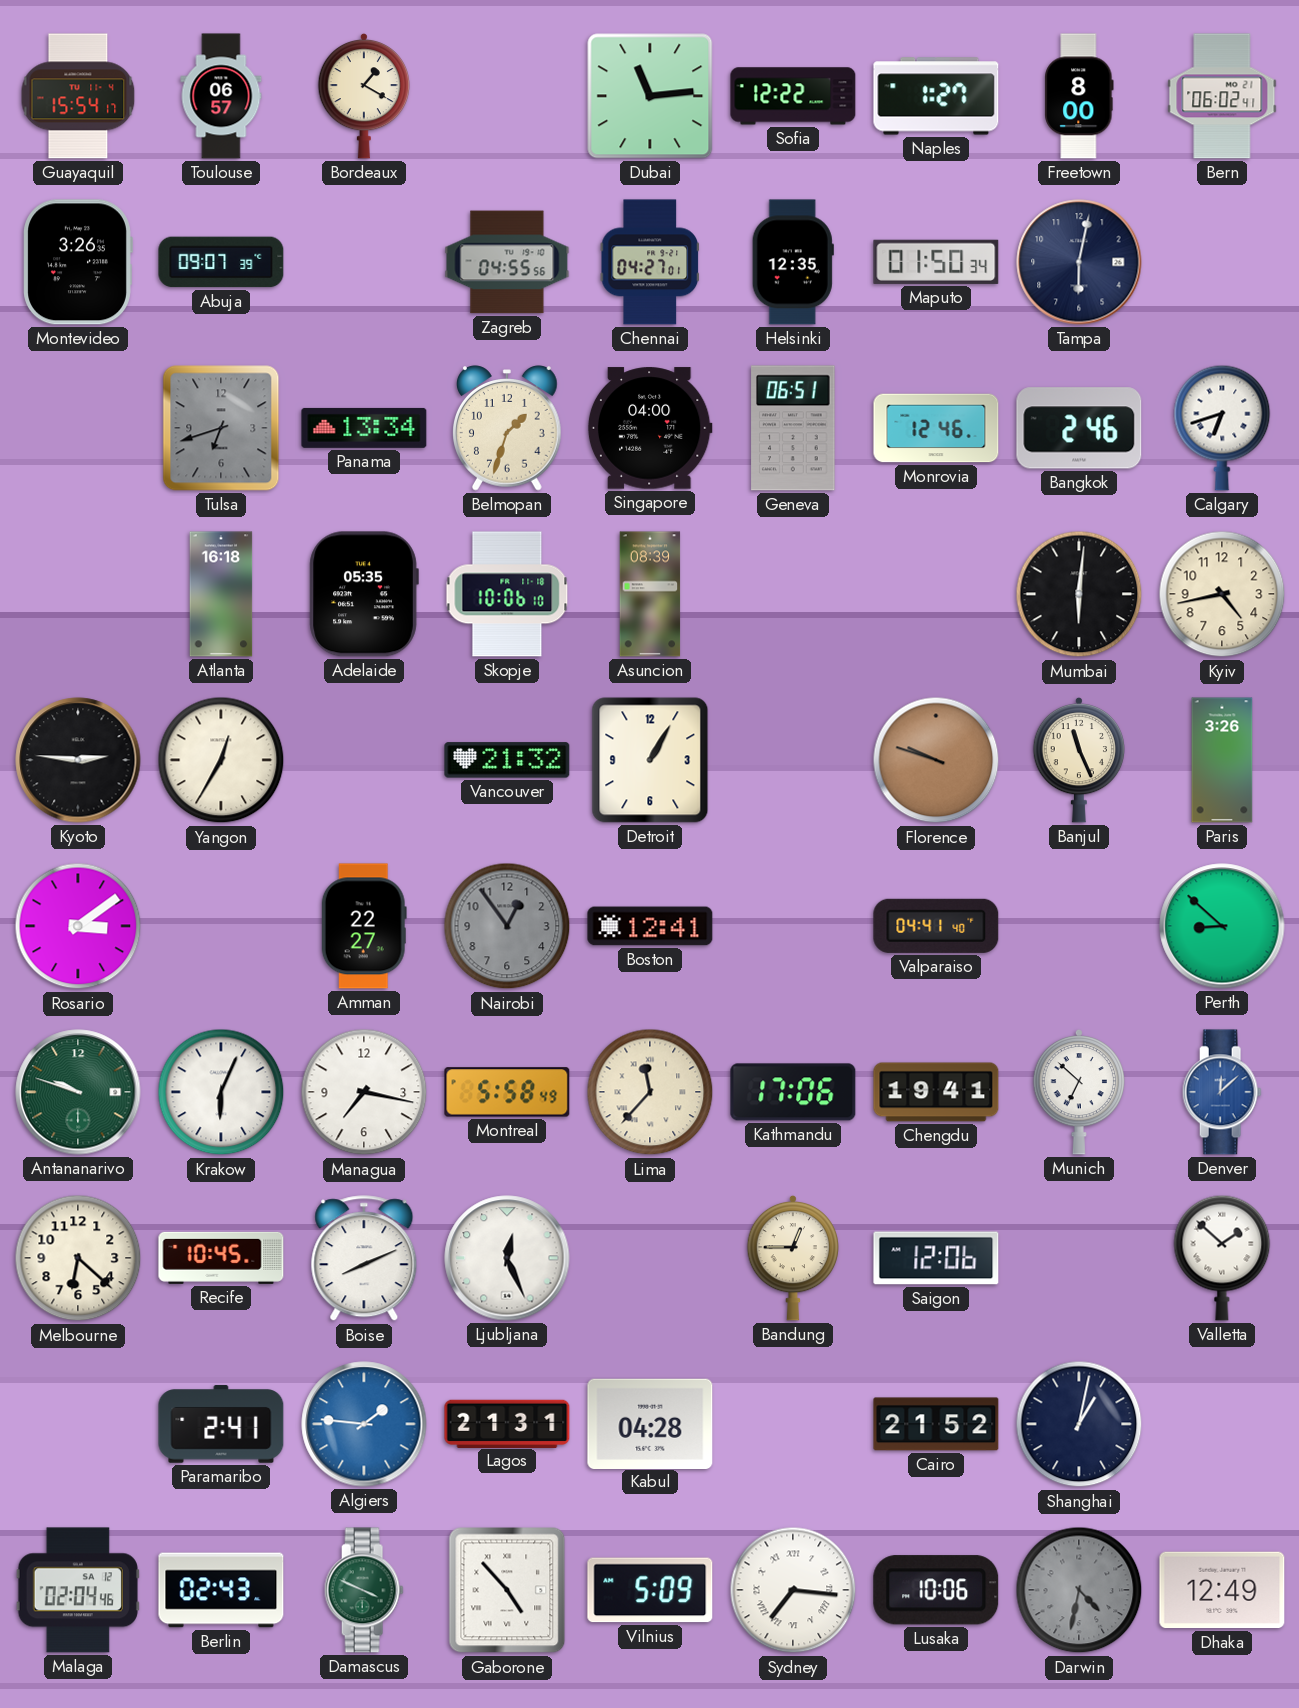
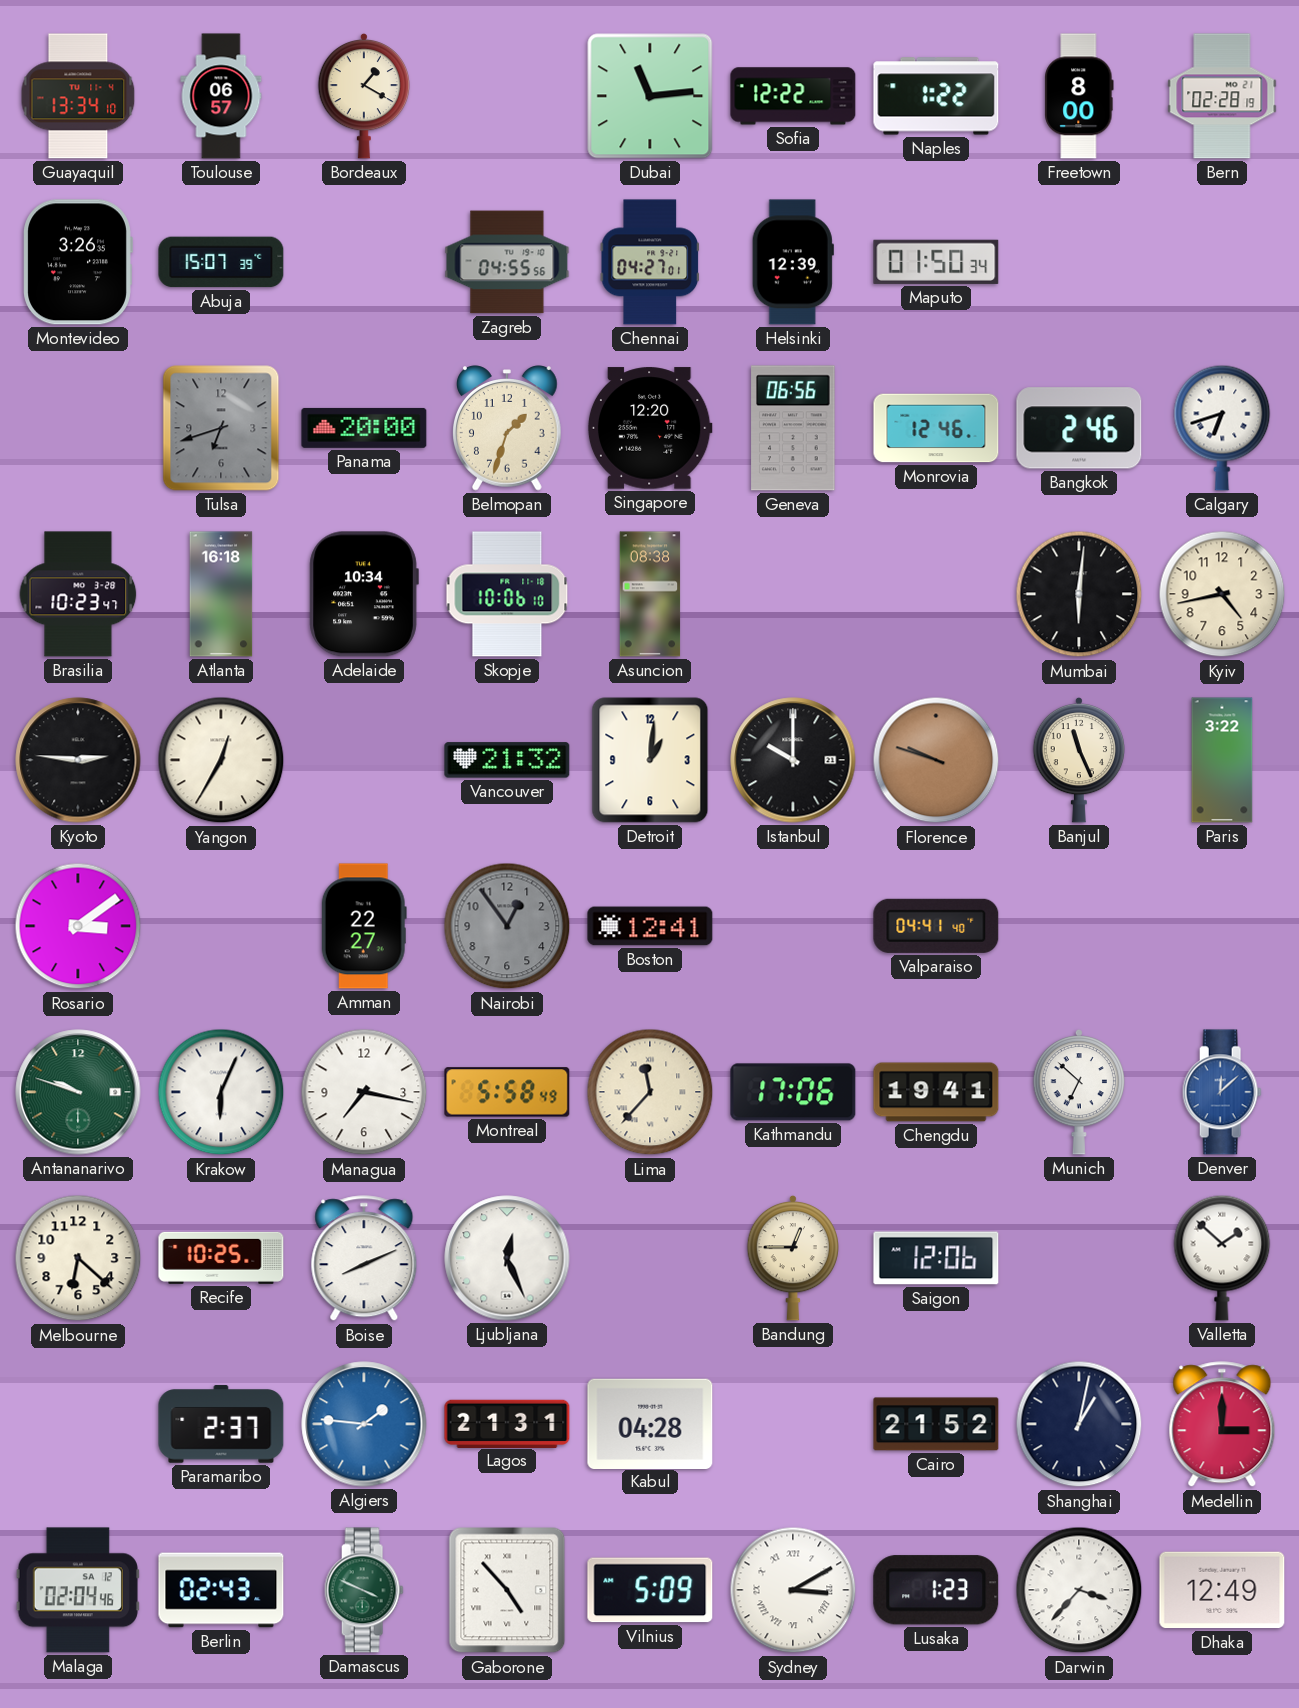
Guayaquil: 15:54 -> 13:34 (78, 96)
Naples: 1:27 -> 1:22 (936, 96)
Bern: 06:02 -> 02:28 (1222, 96)
Abuja: 09:07 -> 15:07 (221, 262)
Helsinki: 12:35 -> 12:39 (793, 262)
Tampa: 6:02 -> none (1079, 262)
Panama: 13:34 -> 20:00 (364, 428)
Singapore: 04:00 -> 12:20 (650, 428)
Geneva: 06:51 -> 06:56 (793, 428)
Brasilia: none -> 10:23 (78, 594)
Adelaide: 05:35 -> 10:34 (364, 594)
Asuncion: 08:39 -> 08:38 (650, 594)
Detroit: 1:05 -> 1:01 (650, 760)
Istanbul: none -> 10:00 (793, 760)
Paris: 3:26 -> 3:22 (1222, 760)
Perth: 8:52 -> none (1222, 926)
Recife: 10:45 -> 10:25 (221, 1258)
Paramaribo: 2:41 -> 2:37 (221, 1424)
Medellin: none -> 3:00 (1222, 1425)
Sydney: 7:16 -> 3:10 (793, 1590)
Lusaka: 10:06 -> 1:23 (936, 1590)
Darwin: 4:32 -> 3:37 (1079, 1590)
Darwin dial: grey -> white (1079, 1590)
